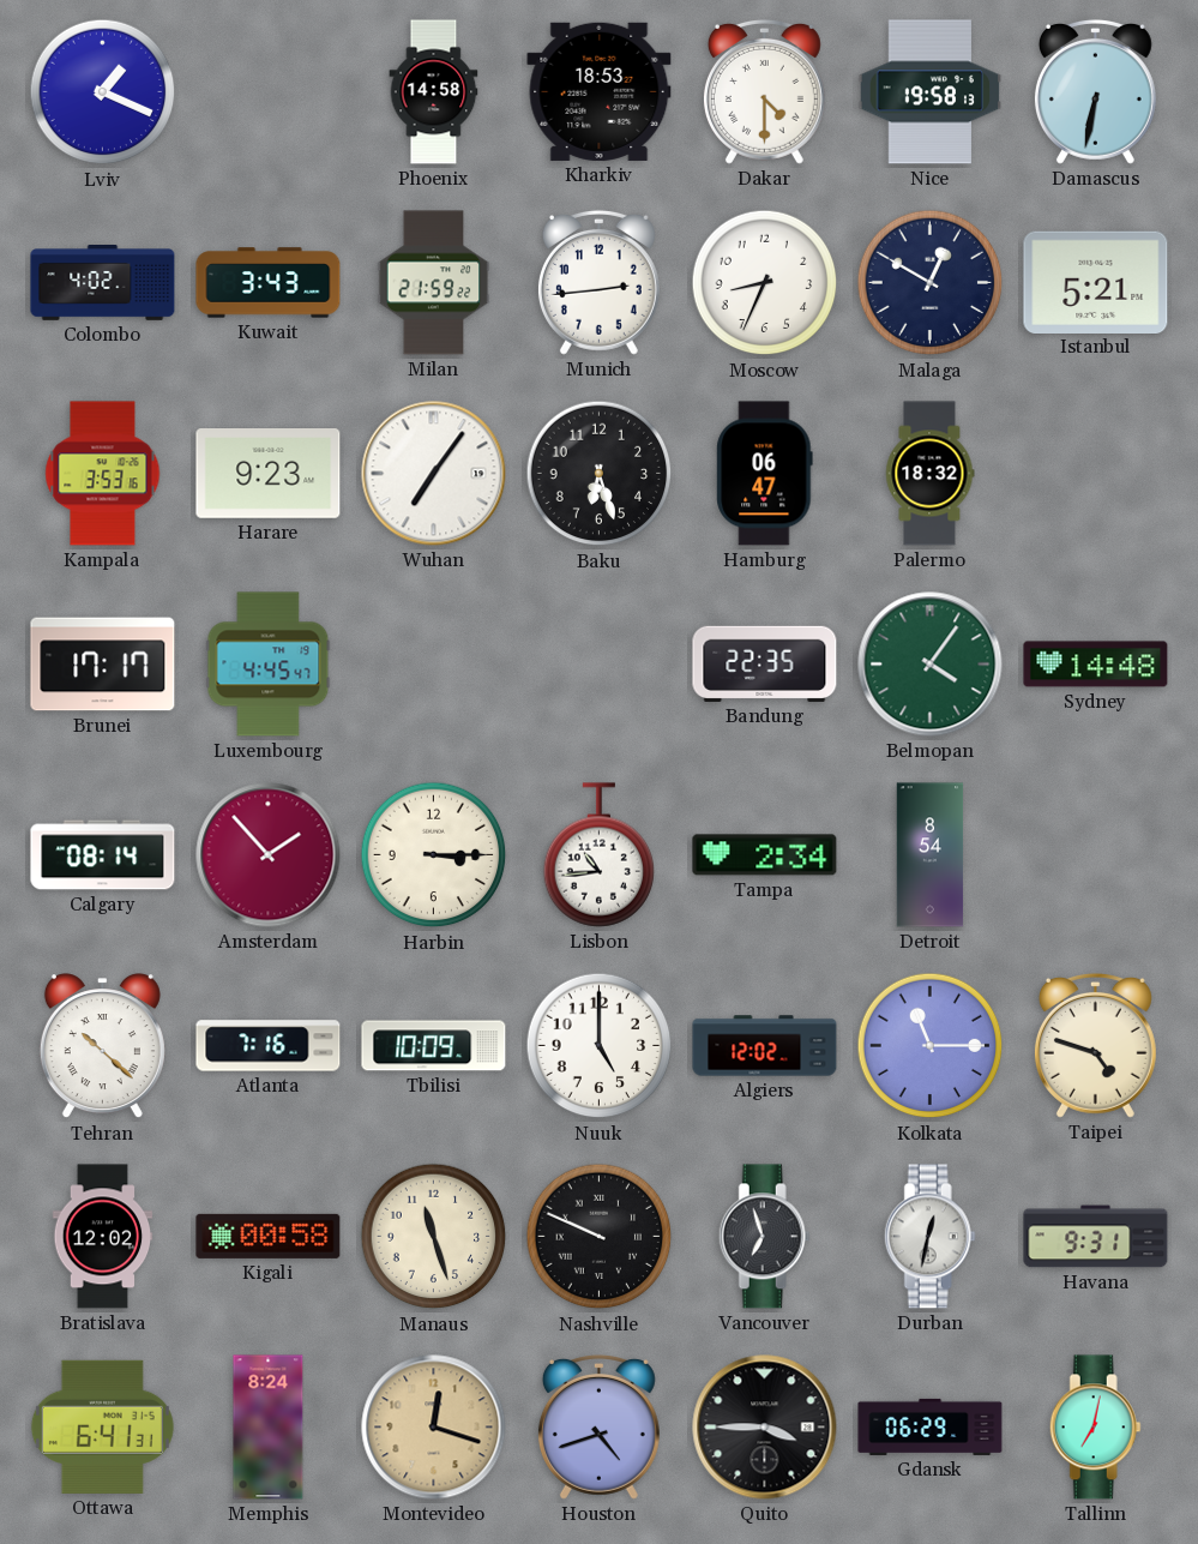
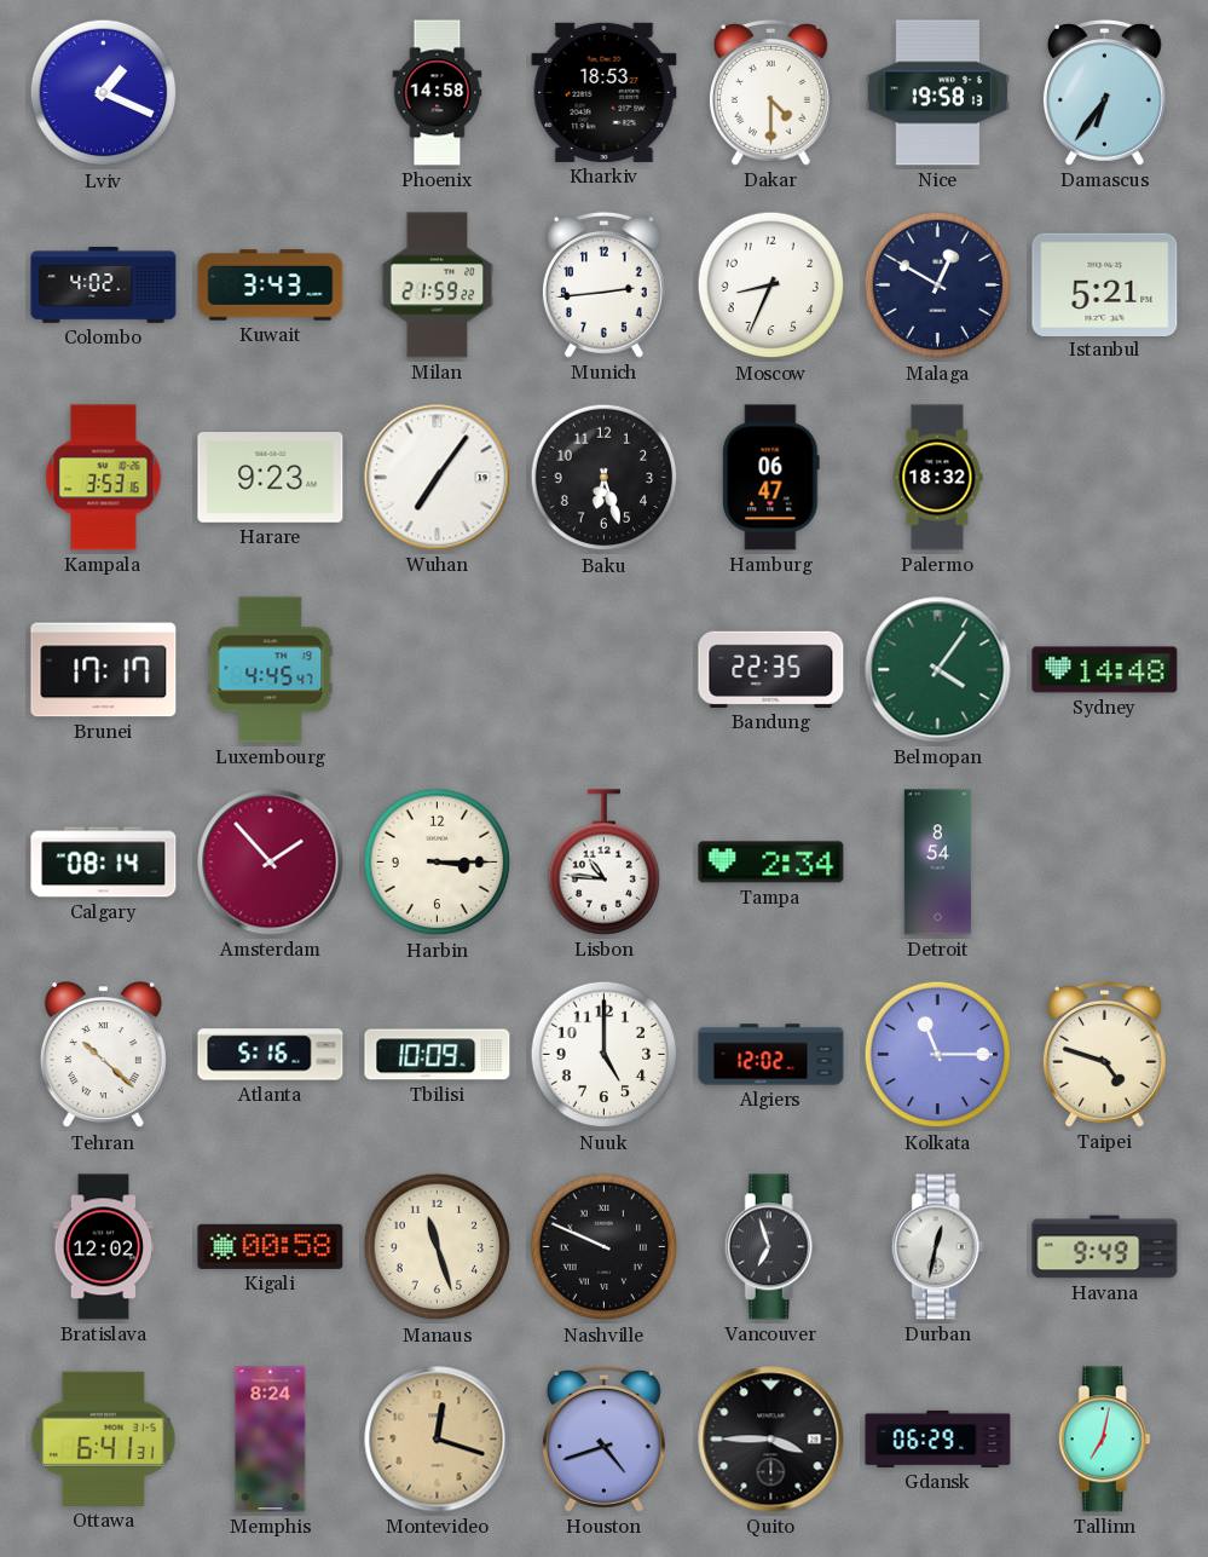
Damascus: 6:32 -> 6:36 (1104, 92)
Lisbon: 10:44 -> 10:46 (605, 863)
Atlanta: 7:16 -> 5:16 (271, 1055)
Havana: 9:31 -> 9:49 (1105, 1247)
